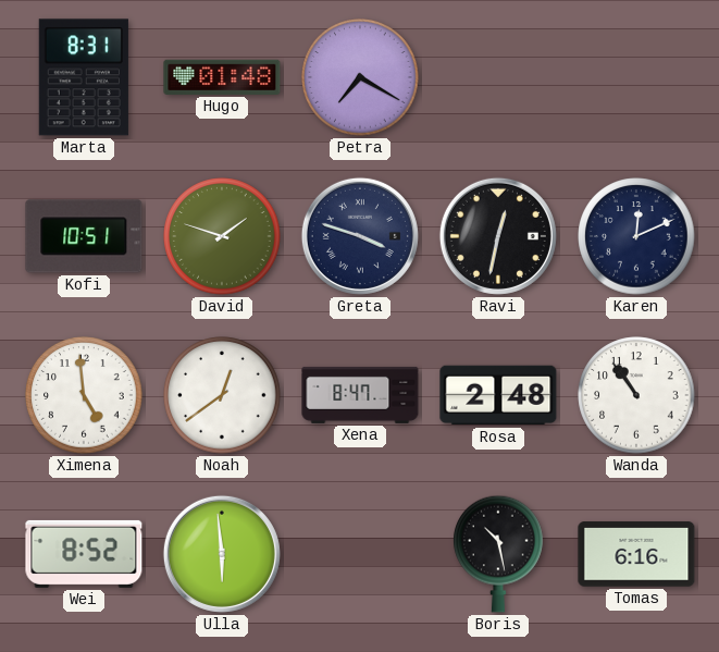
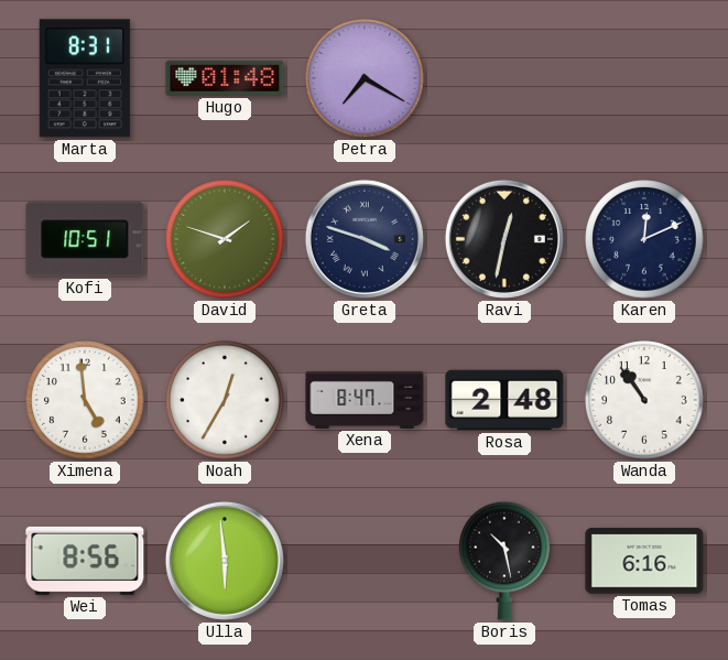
Noah: 12:39 -> 12:35 (225, 400)
Wei: 8:52 -> 8:56 (85, 561)
